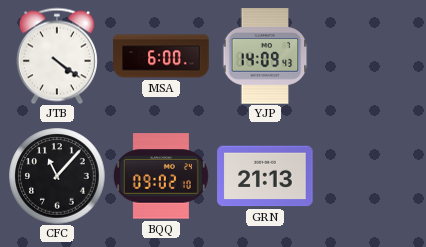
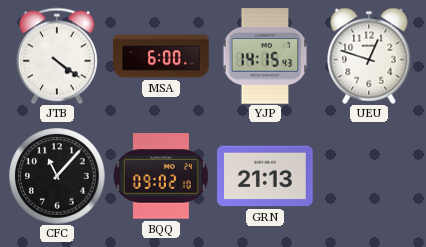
YJP: 14:09 -> 14:15 (265, 56)
UEU: none -> 12:48 (369, 56)
